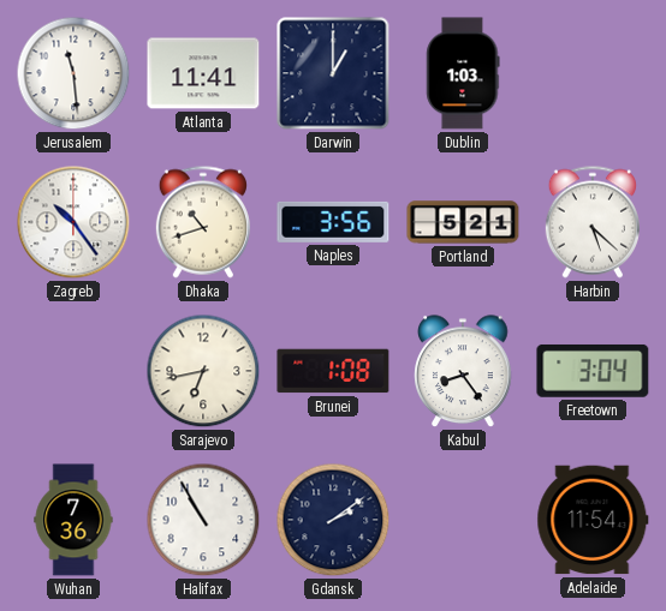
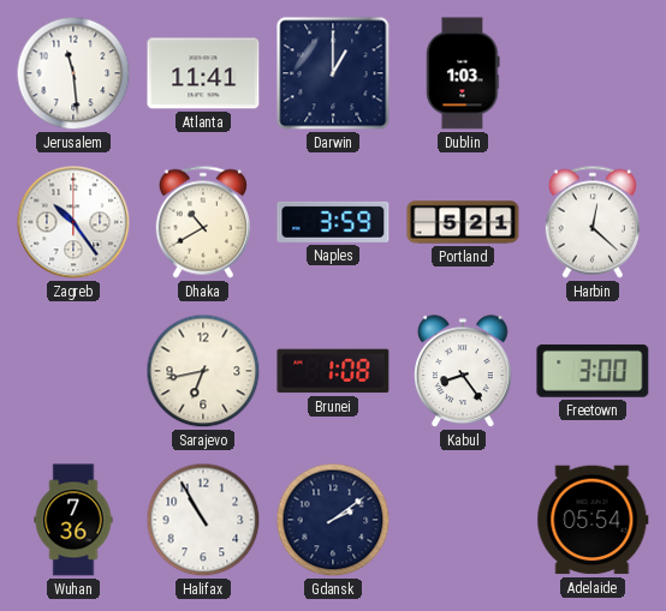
Dhaka: 10:42 -> 10:40 (203, 222)
Naples: 3:56 -> 3:59 (333, 222)
Harbin: 5:22 -> 12:22 (593, 222)
Freetown: 3:04 -> 3:00 (593, 371)
Adelaide: 11:54 -> 05:54 (593, 520)
